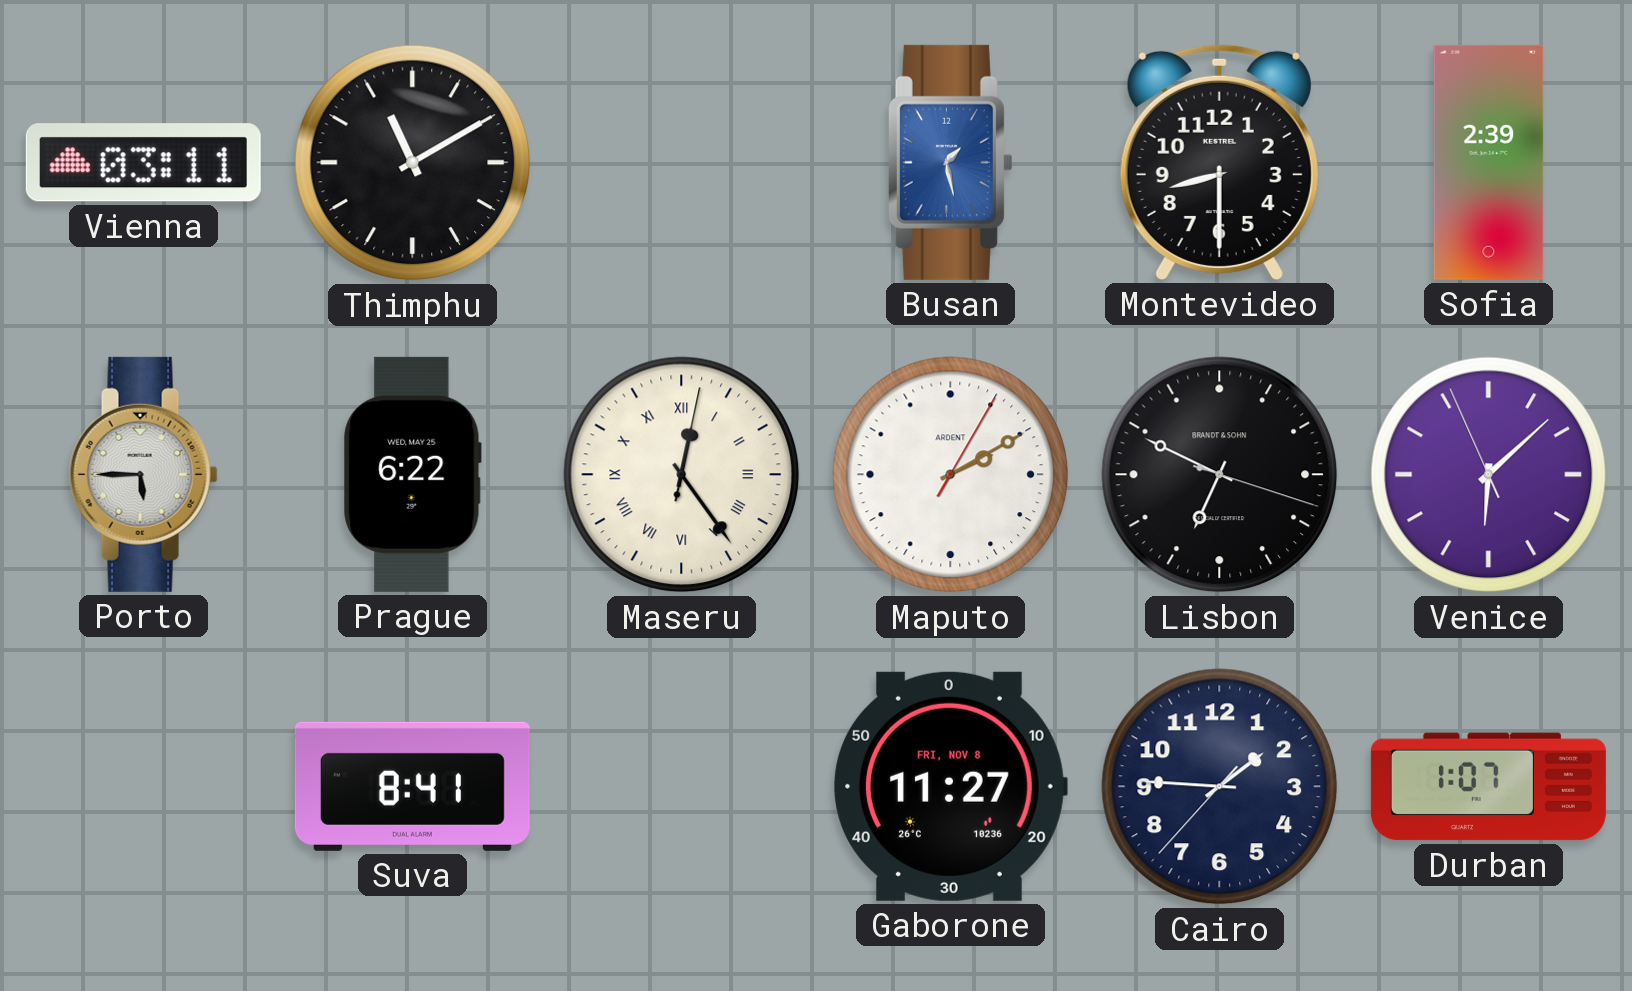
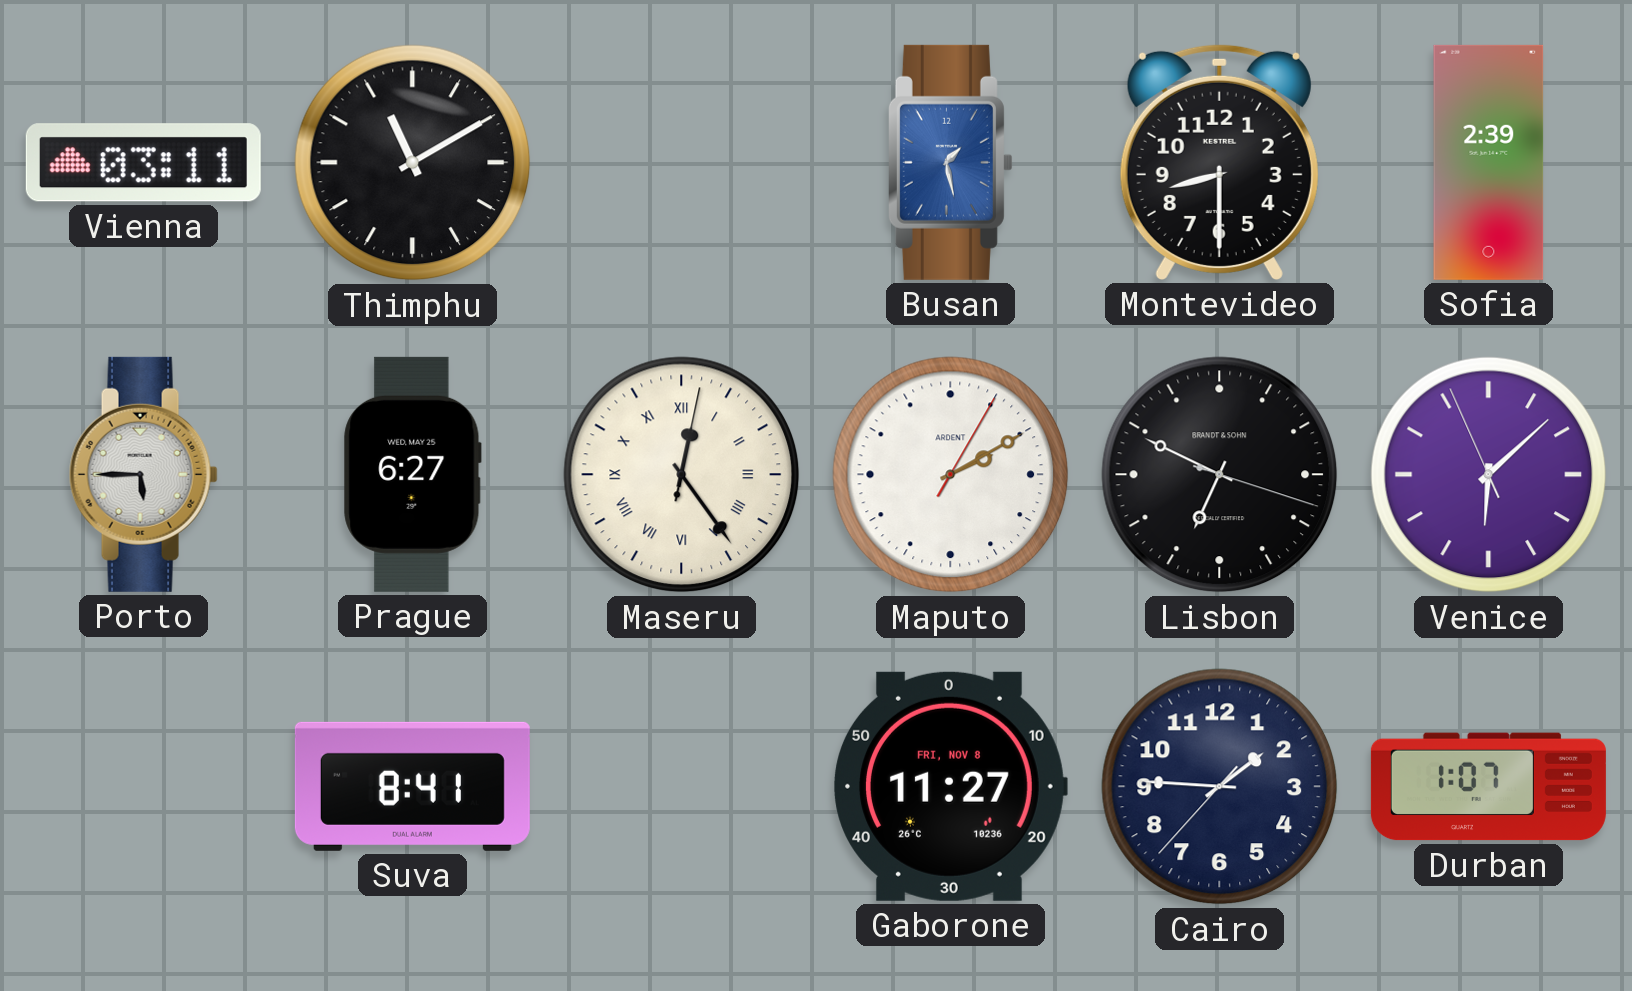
Prague: 6:22 -> 6:27 (412, 474)
